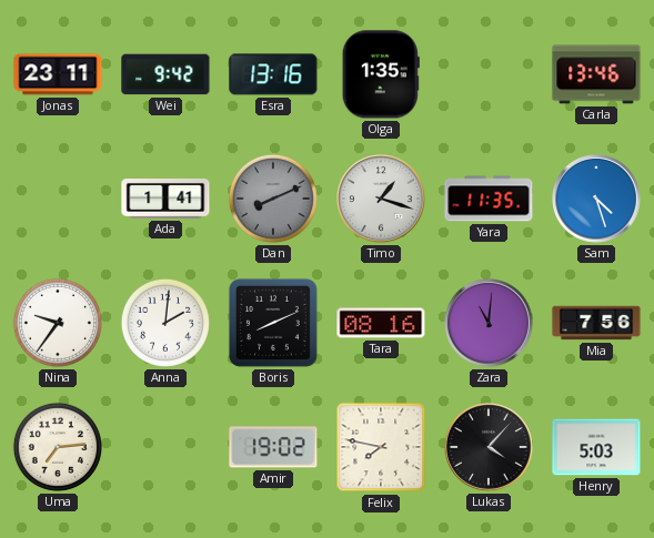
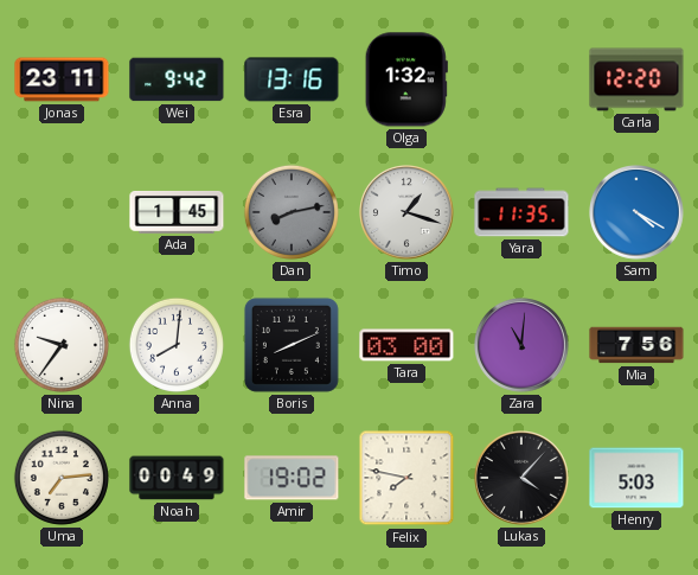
Olga: 1:35 -> 1:32 (406, 79)
Carla: 13:46 -> 12:20 (636, 79)
Ada: 1:41 -> 1:45 (177, 212)
Dan: 8:11 -> 8:13 (292, 212)
Sam: 4:27 -> 4:20 (638, 213)
Anna: 2:01 -> 8:01 (177, 345)
Tara: 08:16 -> 03:00 (406, 345)
Noah: none -> 00:49 (177, 478)
